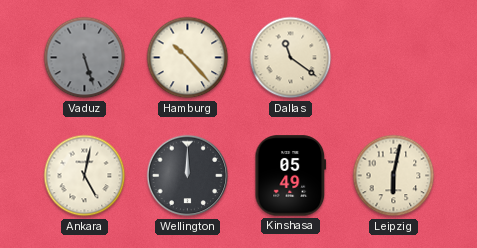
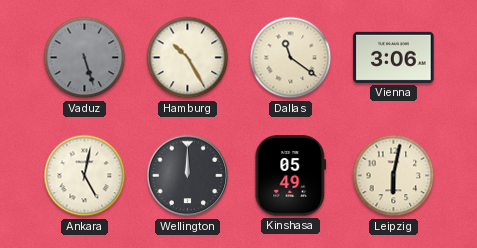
Hamburg: 10:23 -> 10:25 (188, 58)
Vienna: none -> 3:06 (394, 57)
